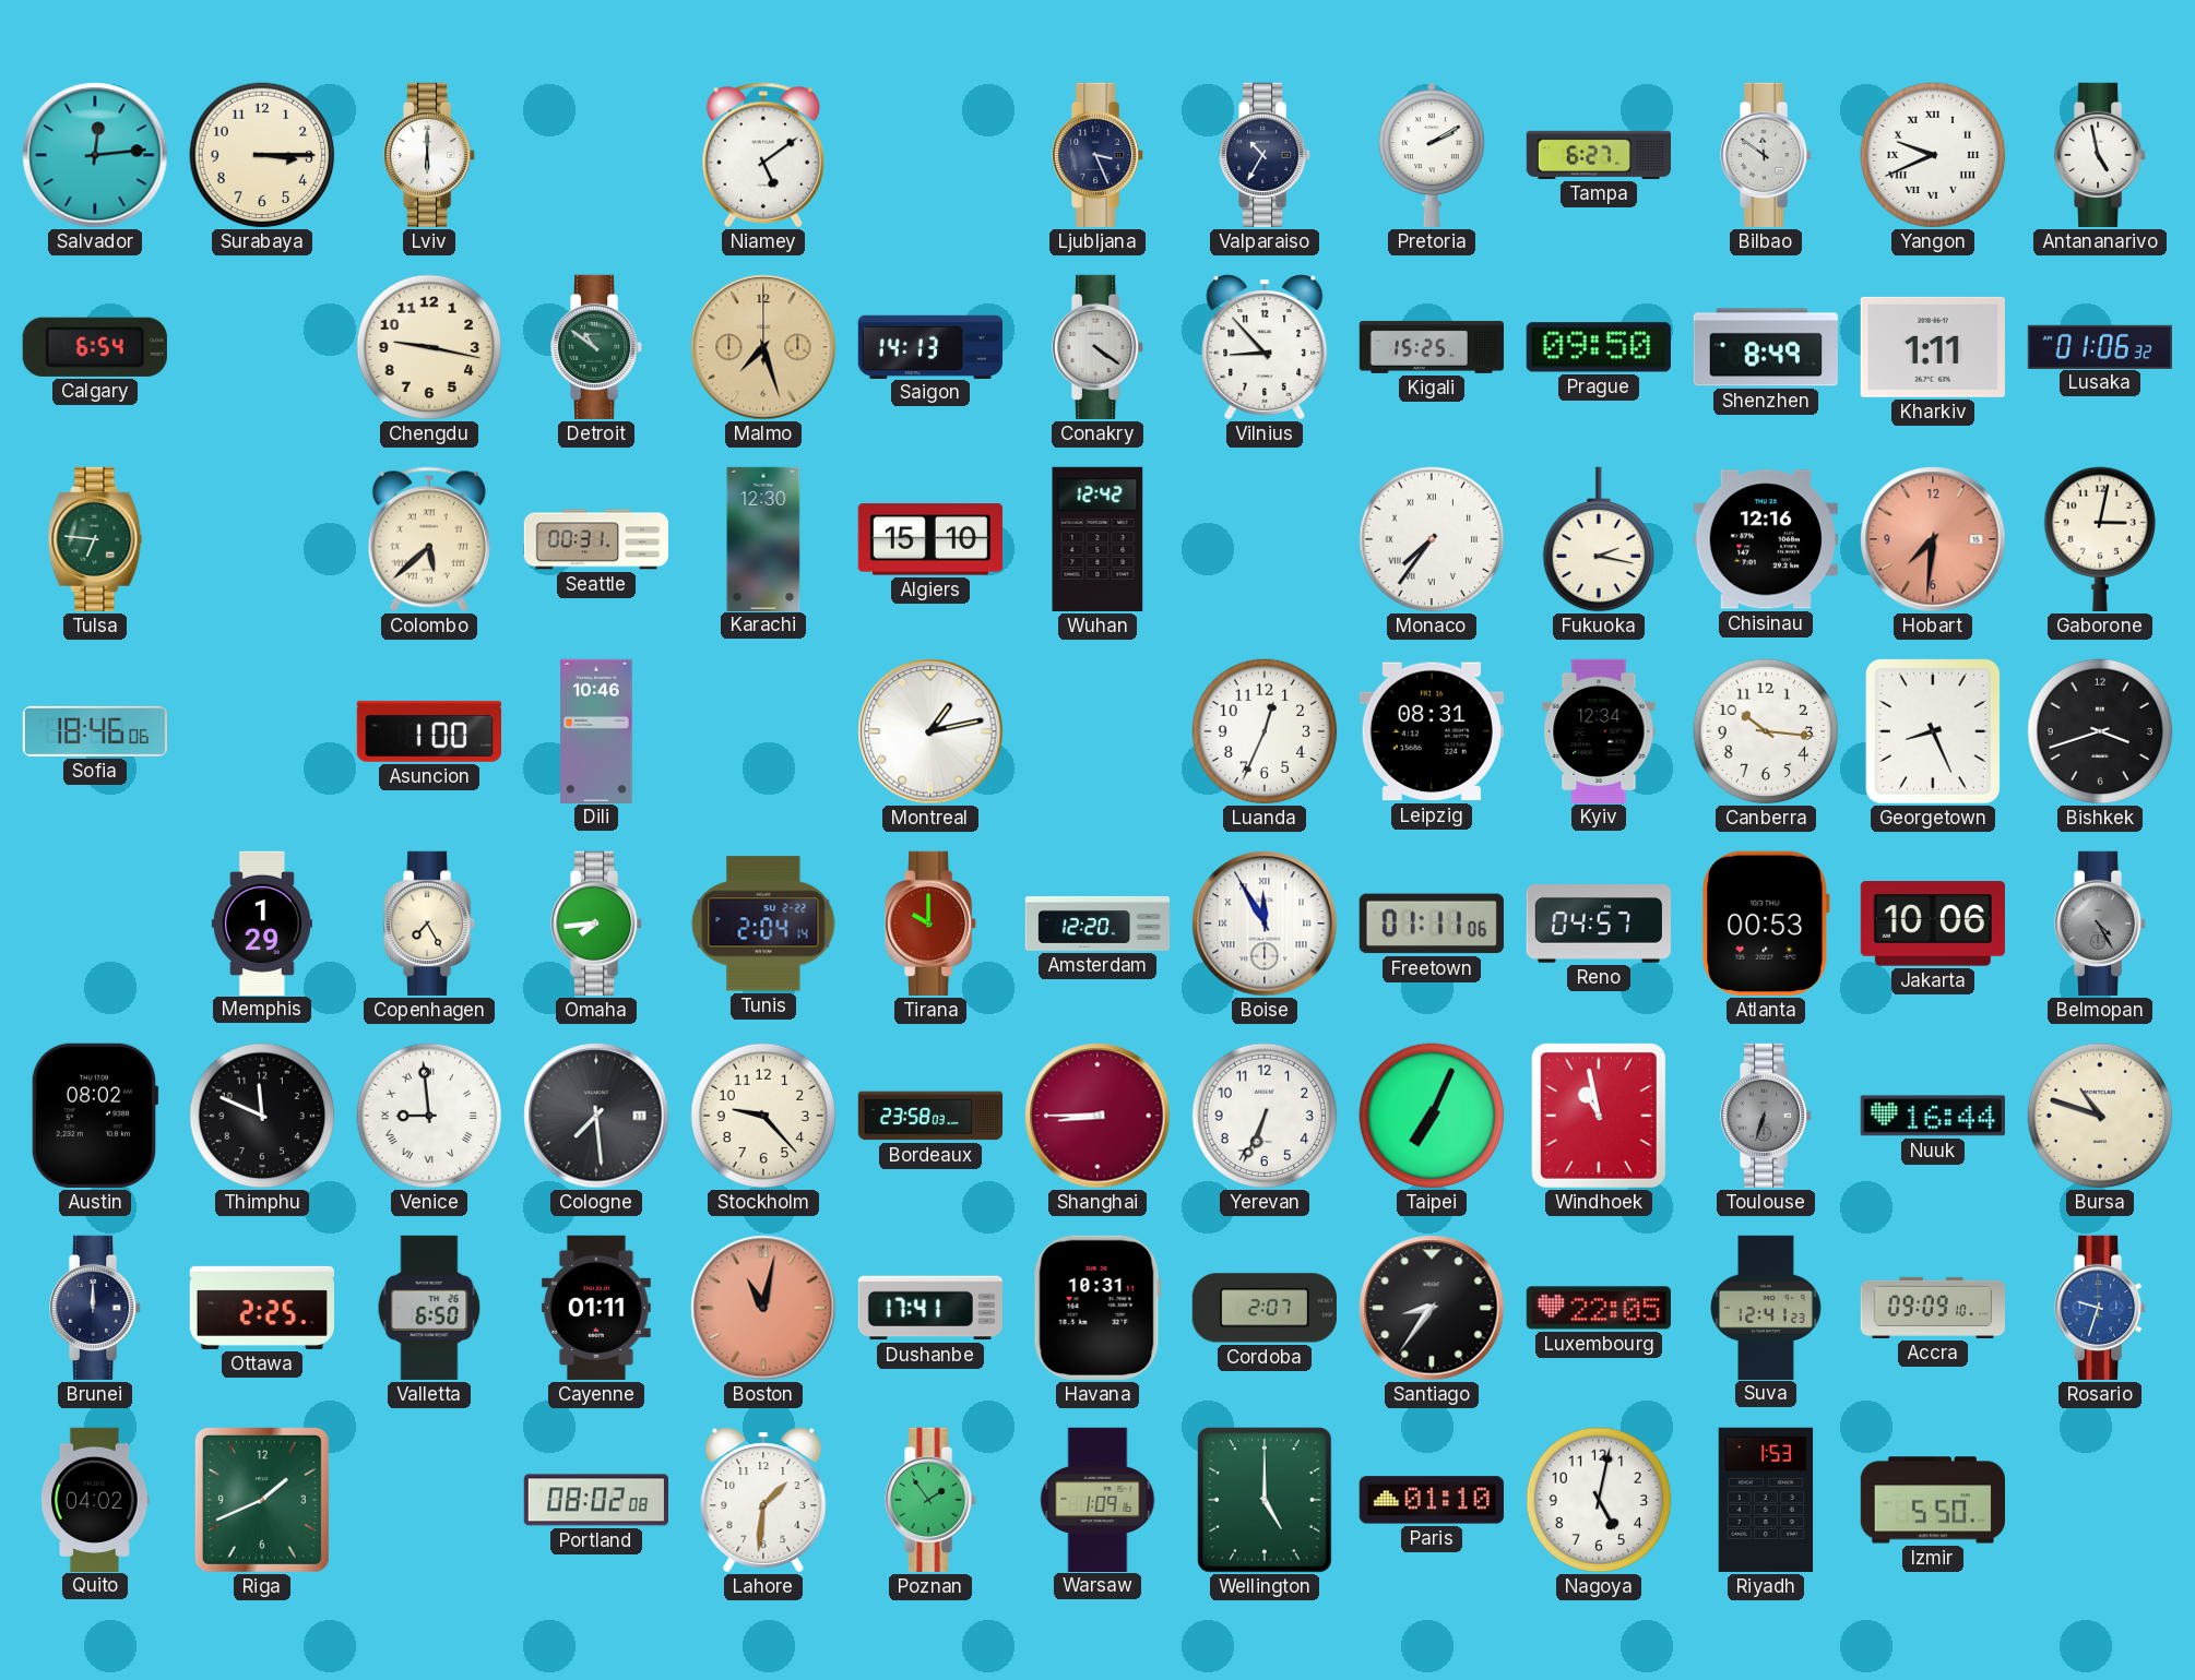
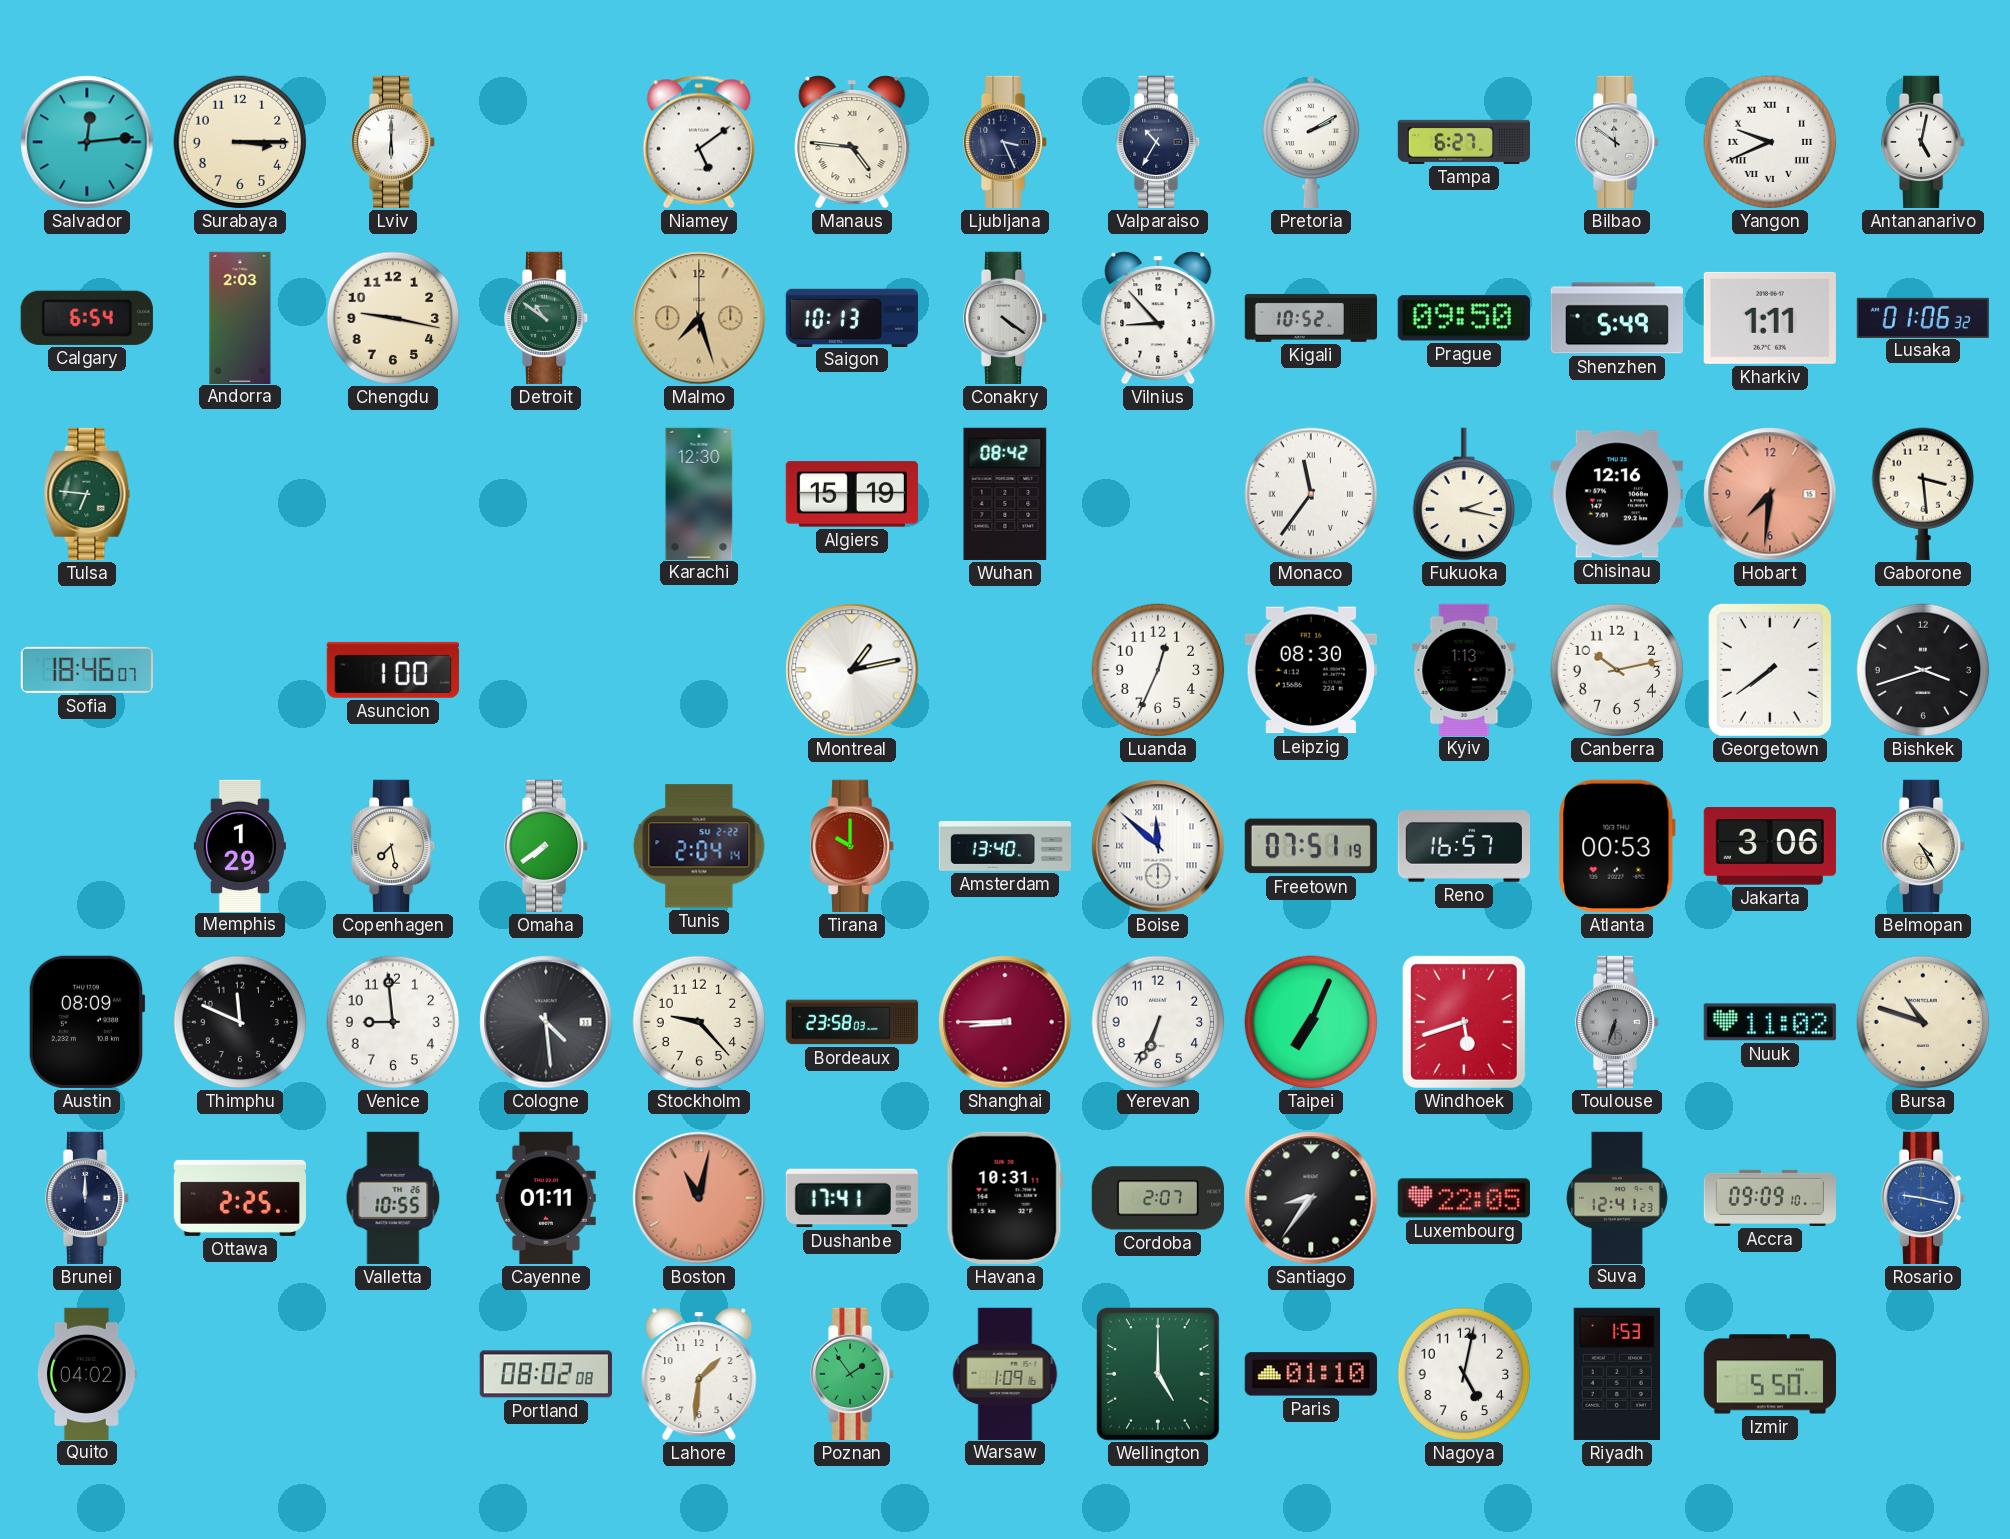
Manaus: none -> 4:46 (852, 142)
Antananarivo: 4:58 -> 5:02 (1924, 142)
Andorra: none -> 2:03 (240, 317)
Saigon: 14:13 -> 10:13 (851, 317)
Kigali: 15:25 -> 10:52 (1310, 318)
Shenzhen: 8:49 -> 5:49 (1616, 318)
Colombo: 5:38 -> none (429, 539)
Seattle: 00:31 -> none (595, 539)
Algiers: 15:10 -> 15:19 (852, 494)
Wuhan: 12:42 -> 08:42 (1005, 494)
Monaco: 7:36 -> 11:36 (1311, 494)
Gaborone: 3:02 -> 3:29 (1923, 494)
Sofia: 18:46:06 -> 18:46:07 (86, 670)
Dili: 10:46 -> none (596, 730)
Leipzig: 08:31 -> 08:30 (1311, 670)
Kyiv: 12:34 -> 1:13 (1464, 669)
Canberra: 10:16 -> 10:13 (1617, 670)
Georgetown: 8:26 -> 7:39 (1770, 670)
Copenhagen: 7:25 -> 7:28 (394, 846)
Omaha: 7:44 -> 7:39 (547, 846)
Amsterdam: 12:20 -> 13:40 (1004, 846)
Boise: 11:55 -> 11:52 (1158, 846)
Freetown: 01:11 -> 07:51 (1311, 846)
Reno: 04:57 -> 16:57 (1464, 846)
Jakarta: 10:06 -> 3:06 (1770, 846)
Belmopan dial: grey -> cream (1924, 846)
Austin: 08:02 -> 08:09 (87, 1022)
Venice numerals: Roman -> Arabic (393, 1022)
Cologne: 7:29 -> 4:29 (546, 1022)
Windhoek: 10:58 -> 5:42 (1464, 1022)
Nuuk: 16:44 -> 11:02 (1770, 1022)
Valletta: 6:50 -> 10:55 (393, 1198)
Rosario: 9:33 -> 9:17 (1924, 1198)
Riga: 1:41 -> none (262, 1500)
